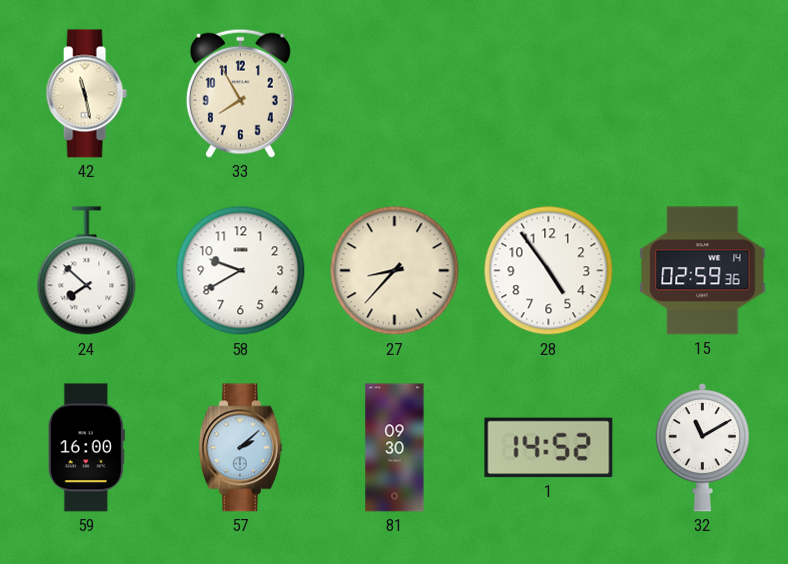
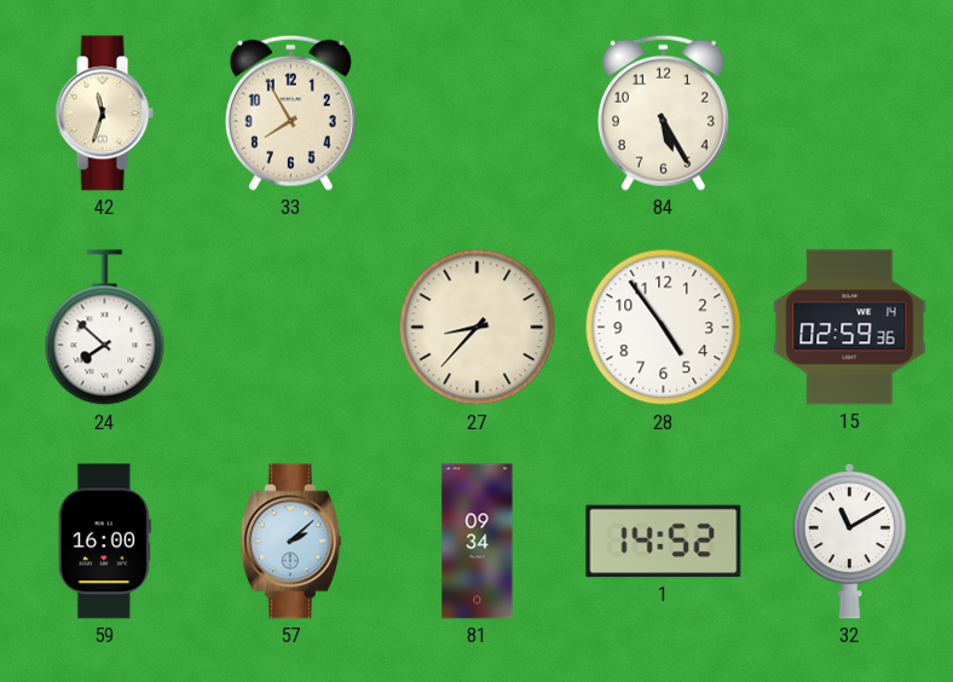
42: 11:28 -> 11:33 (104, 114)
84: none -> 5:25 (663, 112)
58: 9:40 -> none (241, 271)
81: 09:30 -> 09:34 (478, 542)
